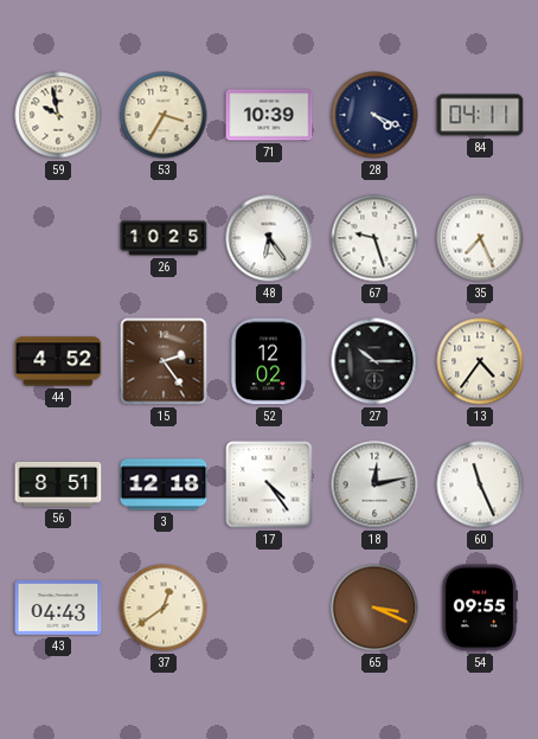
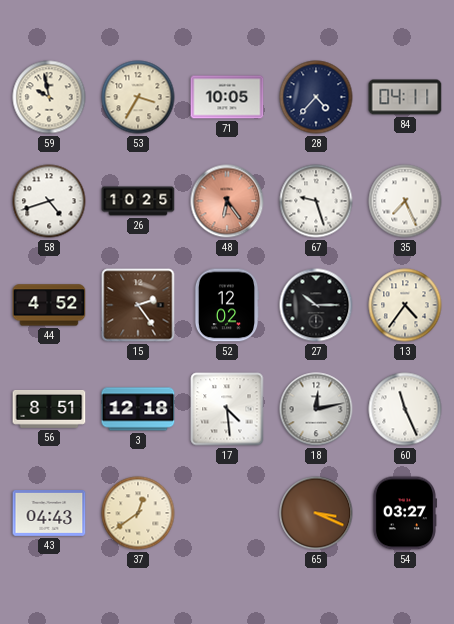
71: 10:39 -> 10:05 (227, 97)
28: 4:19 -> 4:37 (316, 97)
58: none -> 4:42 (49, 201)
48 dial: white -> salmon (227, 201)
17: 4:24 -> 4:29 (227, 409)
54: 09:55 -> 03:27 (404, 513)
